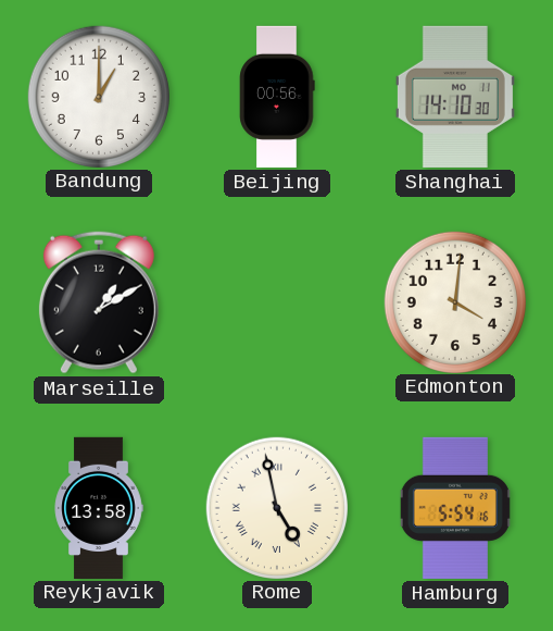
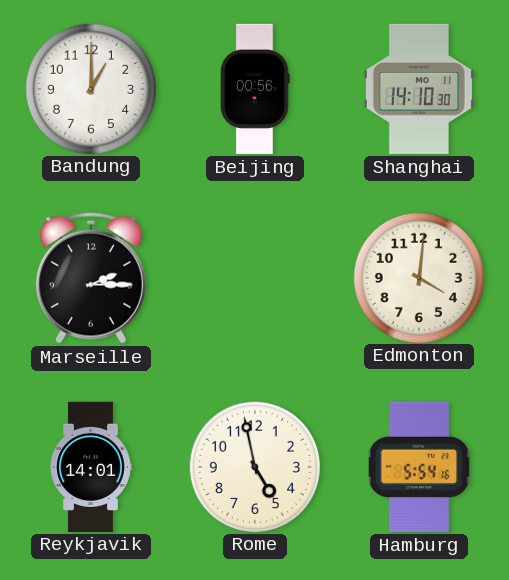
Marseille: 1:10 -> 2:15 (91, 278)
Reykjavik: 13:58 -> 14:01 (91, 466)
Rome numerals: Roman -> Arabic (254, 466)
